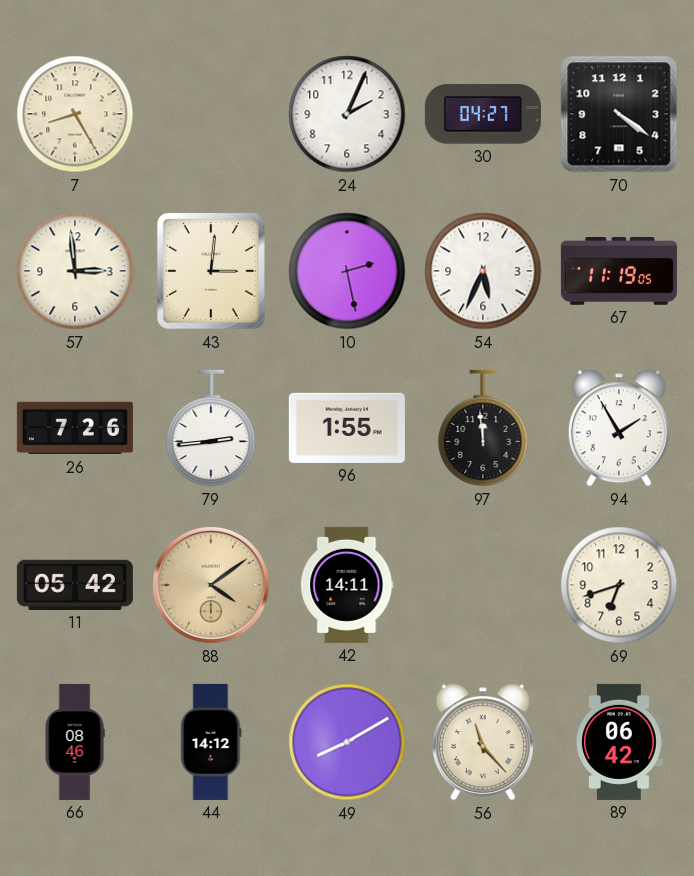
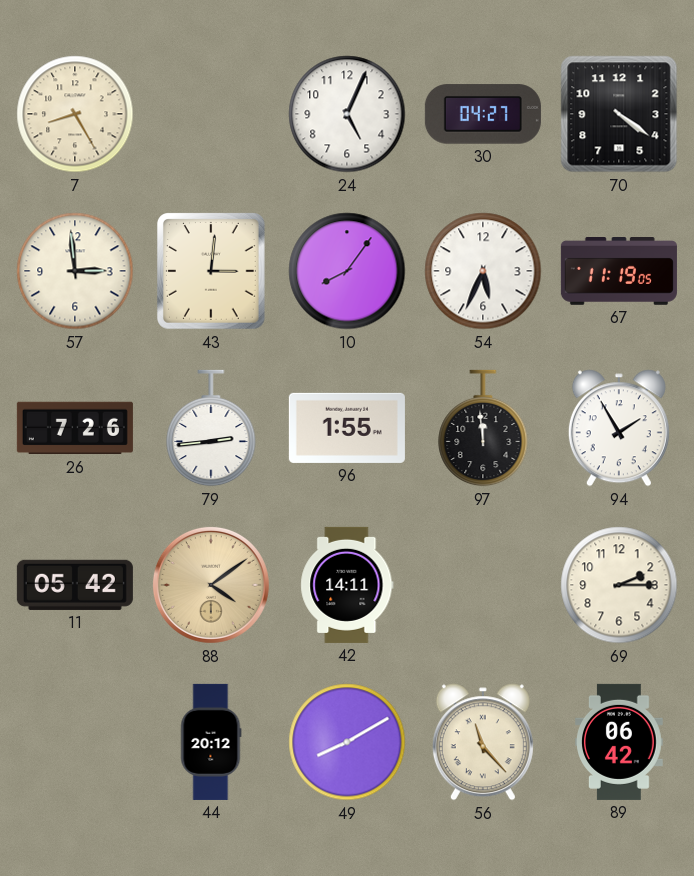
24: 2:04 -> 5:04 (347, 114)
10: 2:28 -> 8:06 (347, 271)
69: 6:42 -> 2:15 (619, 585)
66: 08:46 -> none (75, 742)
44: 14:12 -> 20:12 (211, 742)
